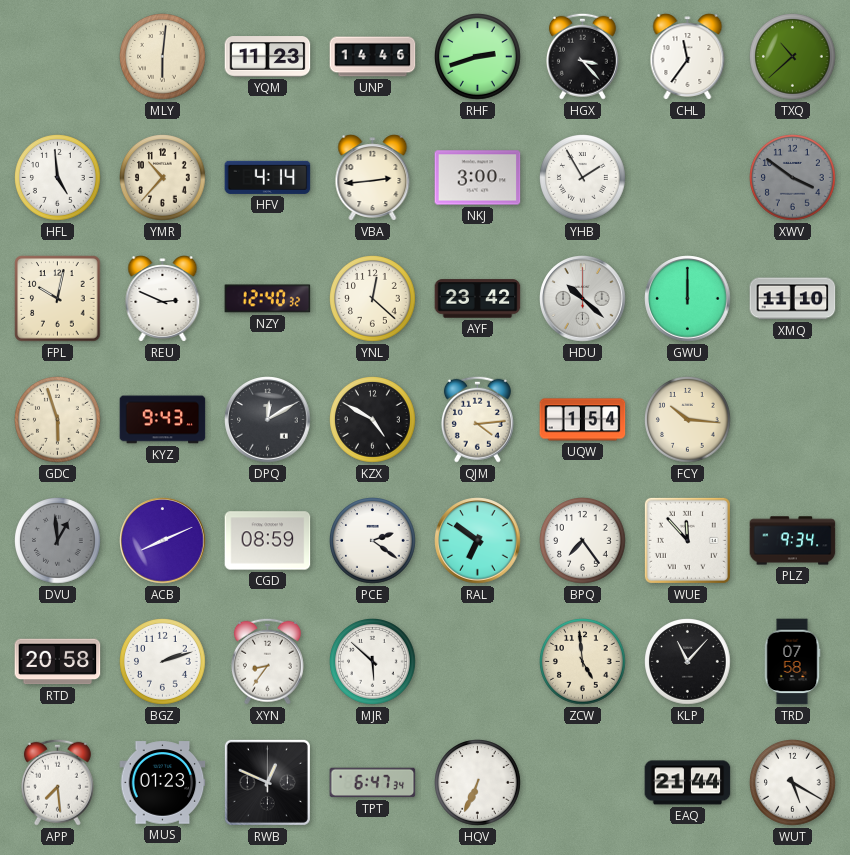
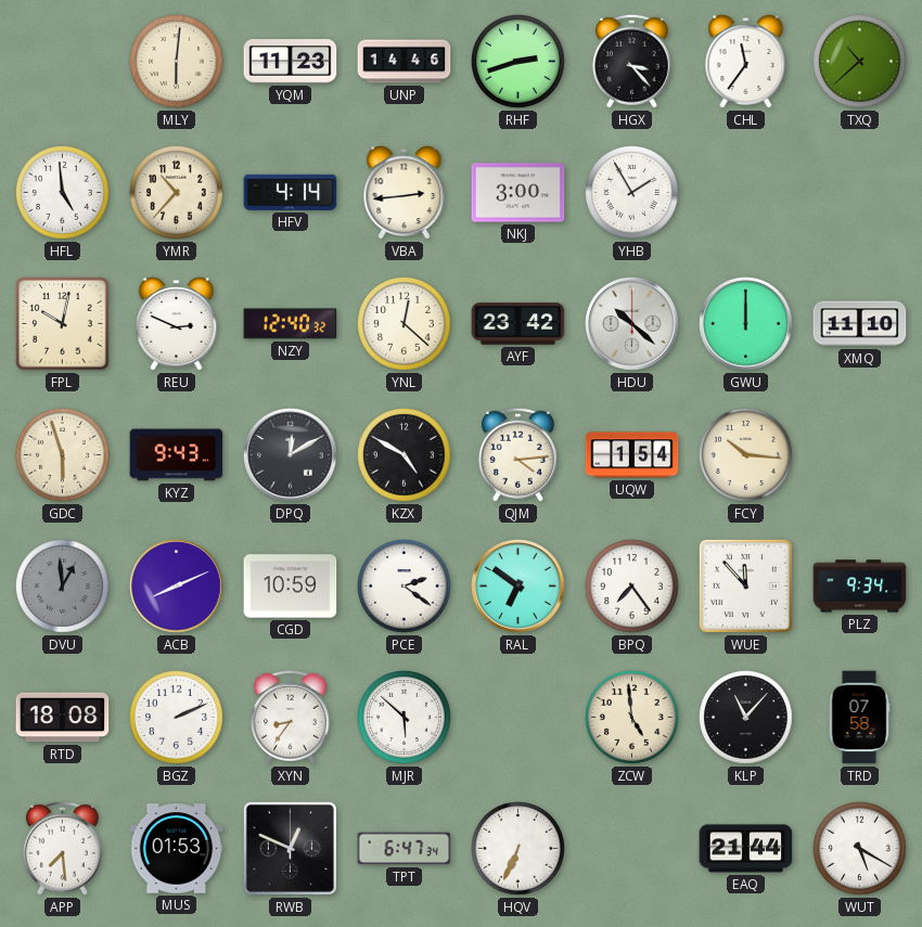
XWV: 3:51 -> none (793, 178)
CGD: 08:59 -> 10:59 (291, 587)
RTD: 20:58 -> 18:08 (63, 718)
BGZ: 2:12 -> 2:11 (177, 718)
MUS: 01:23 -> 01:53 (177, 849)
